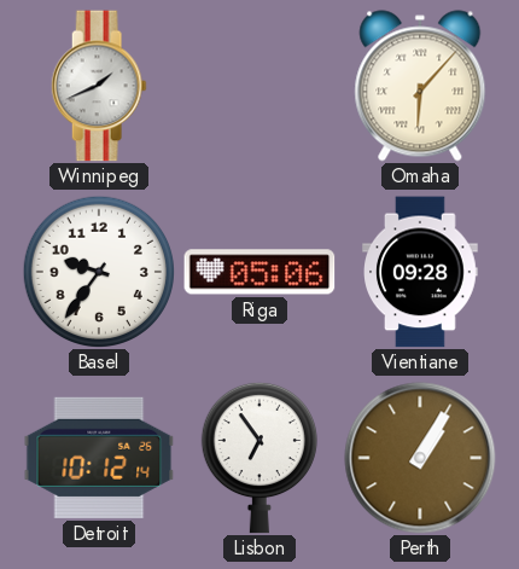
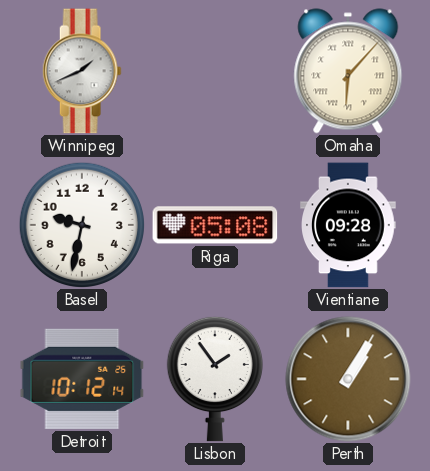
Basel: 9:36 -> 9:32 (81, 224)
Riga: 05:06 -> 05:08 (215, 225)
Lisbon: 6:54 -> 1:54 (215, 379)
